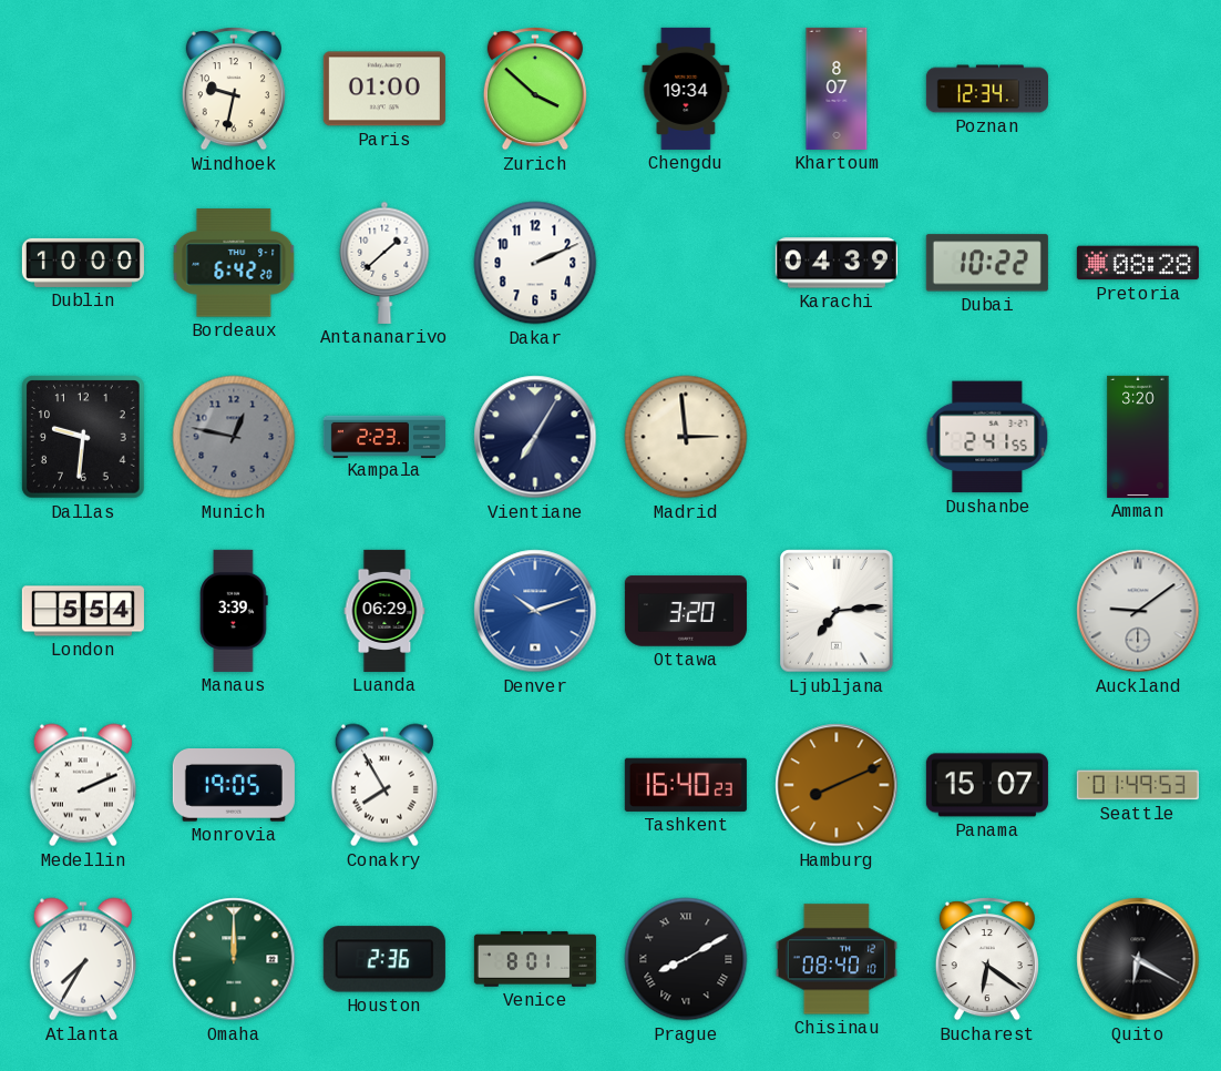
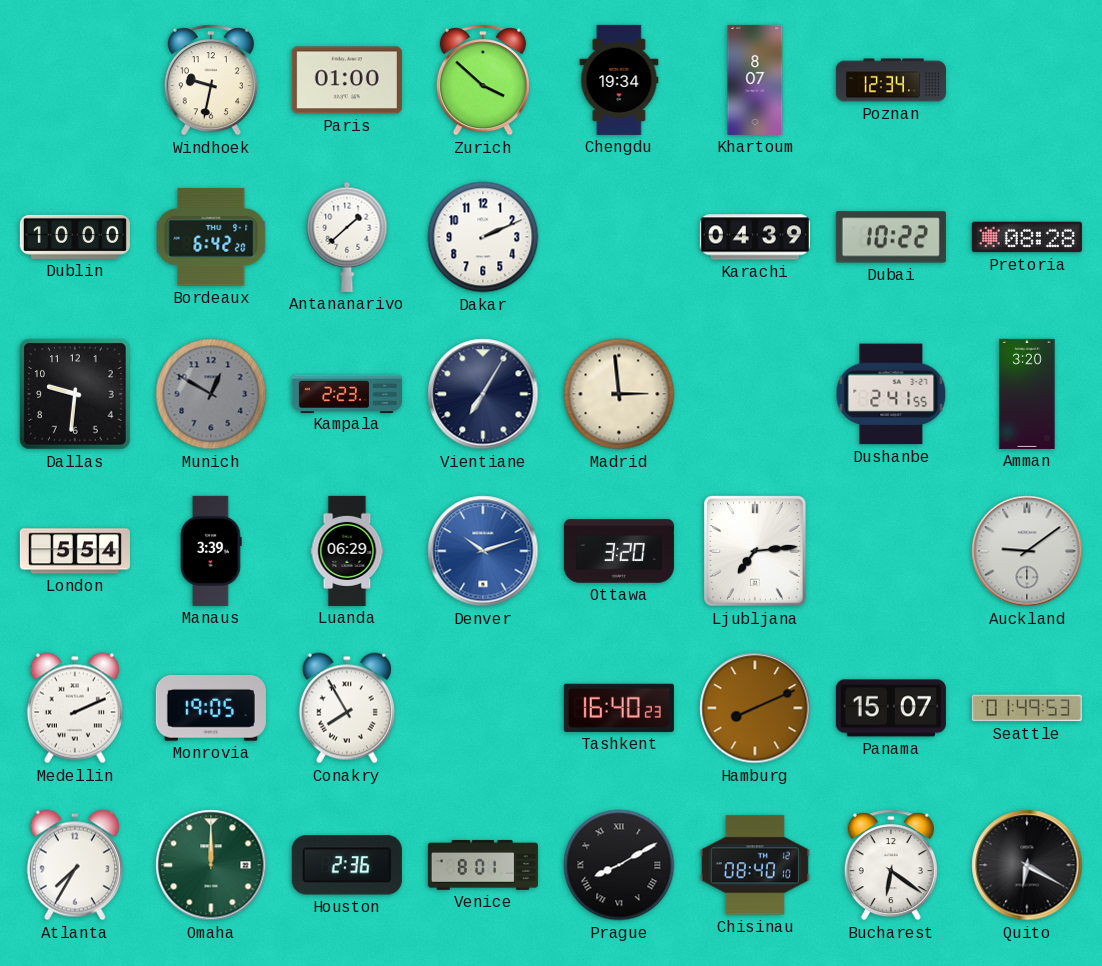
Munich: 12:47 -> 12:50 (211, 394)
